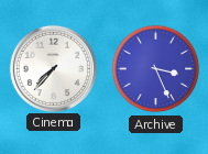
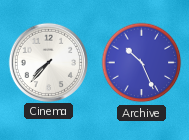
Archive: 3:26 -> 10:26 (142, 63)
